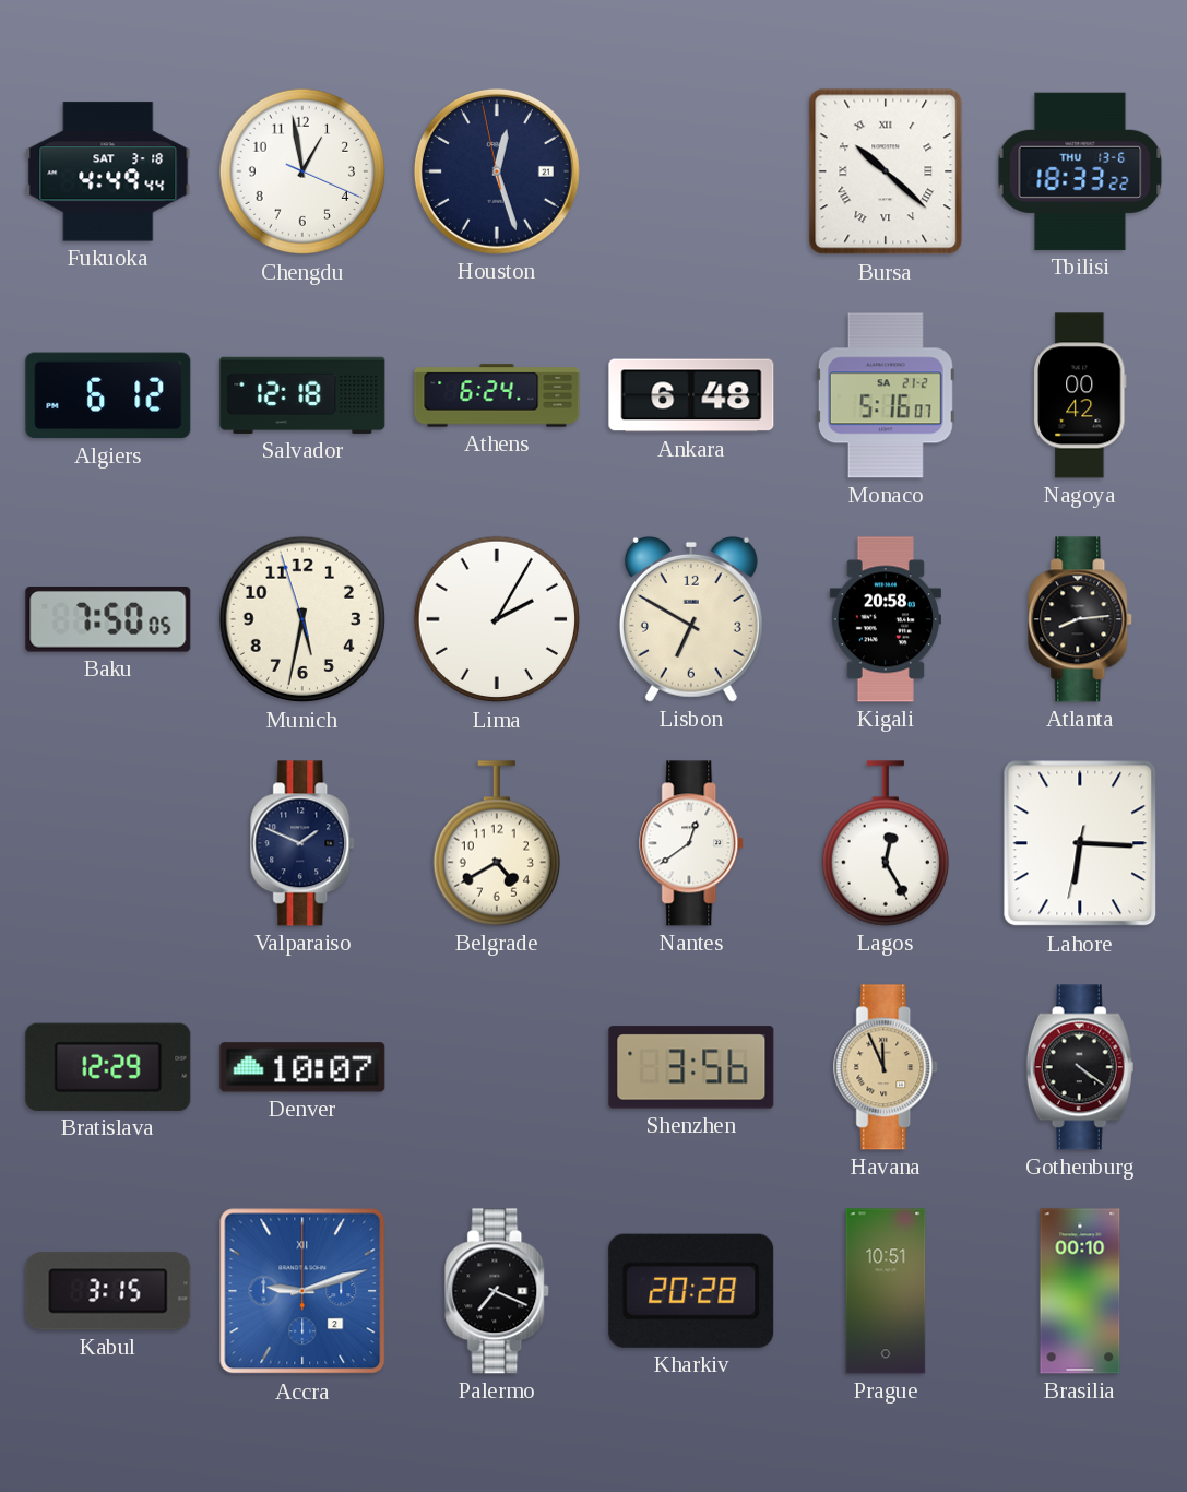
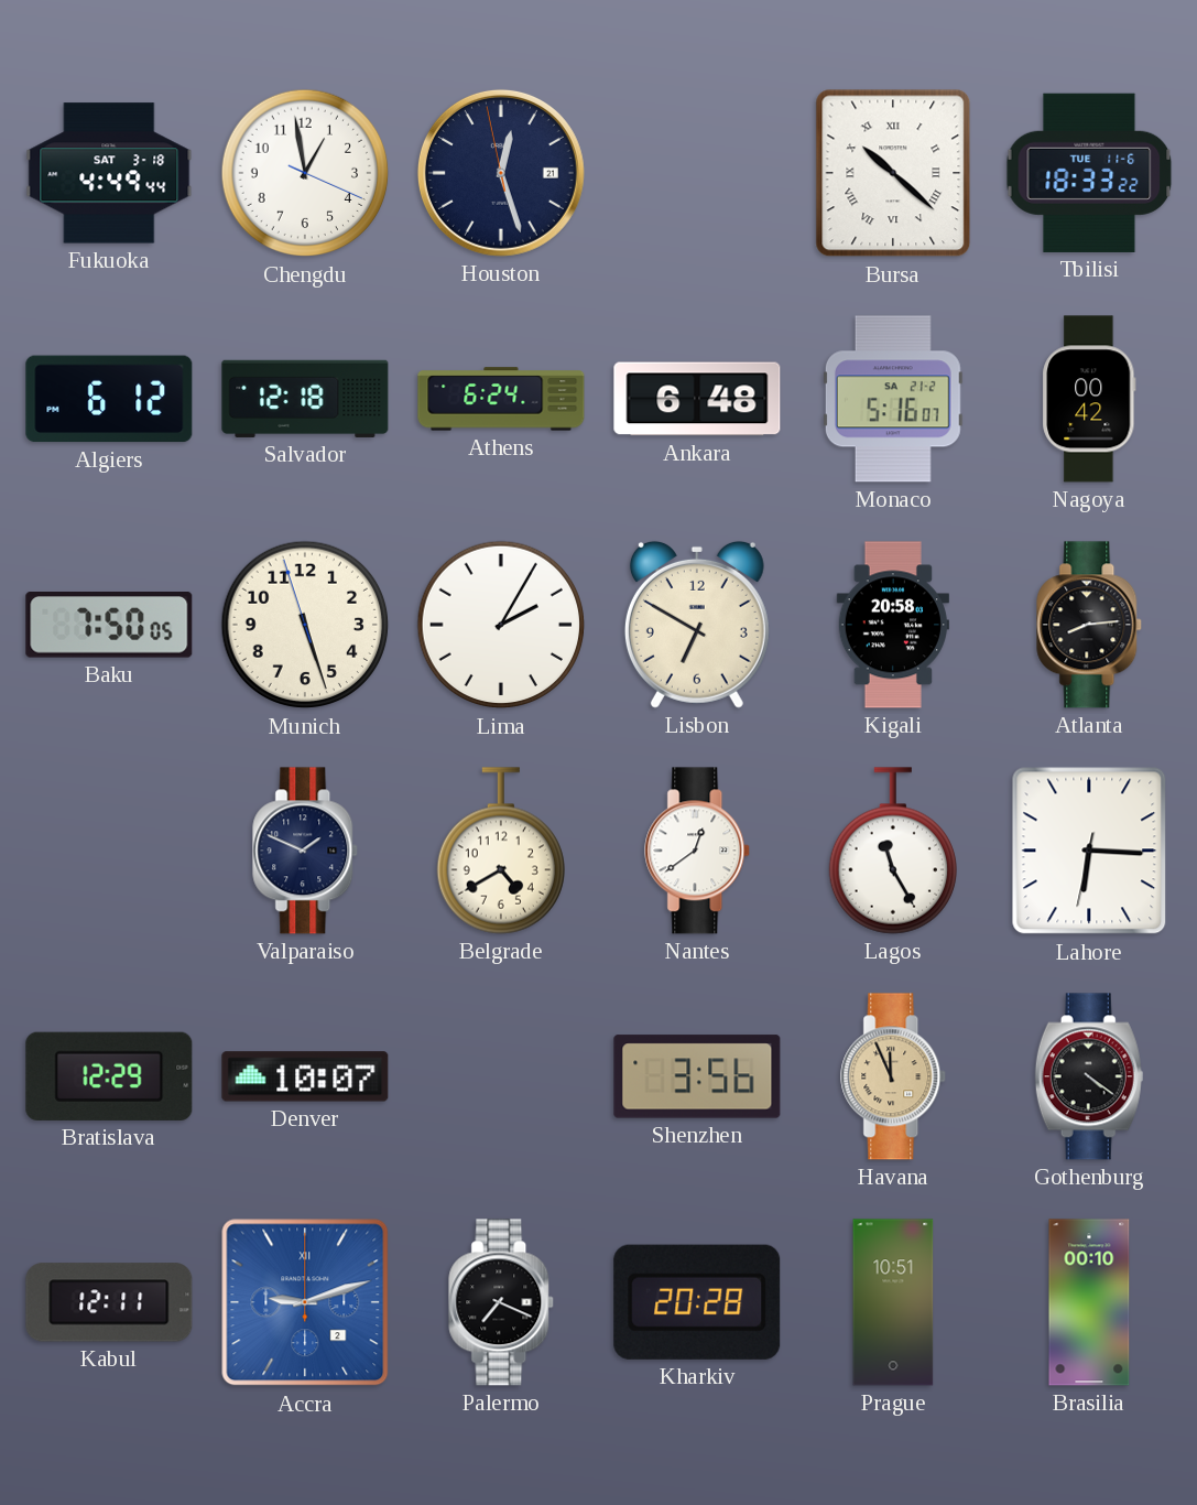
Tbilisi date: THU 13-6 -> TUE 11-6 (1089, 173)
Munich: 5:31 -> 5:26 (305, 625)
Lagos: 12:25 -> 11:25 (893, 851)
Kabul: 3:15 -> 12:11 (109, 1302)
